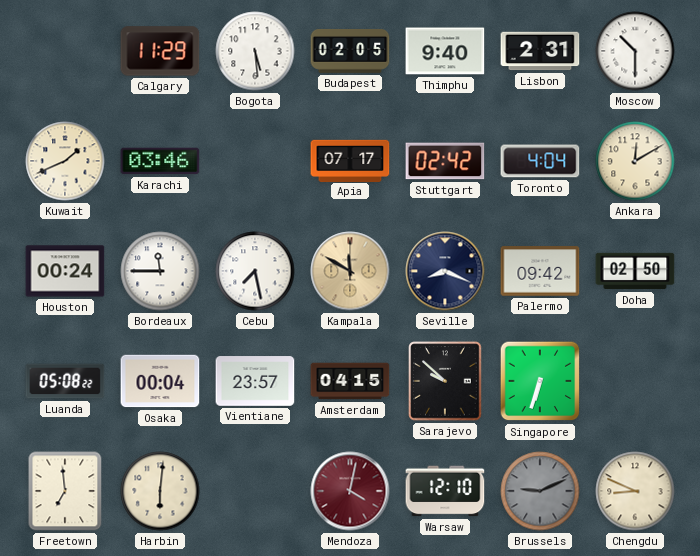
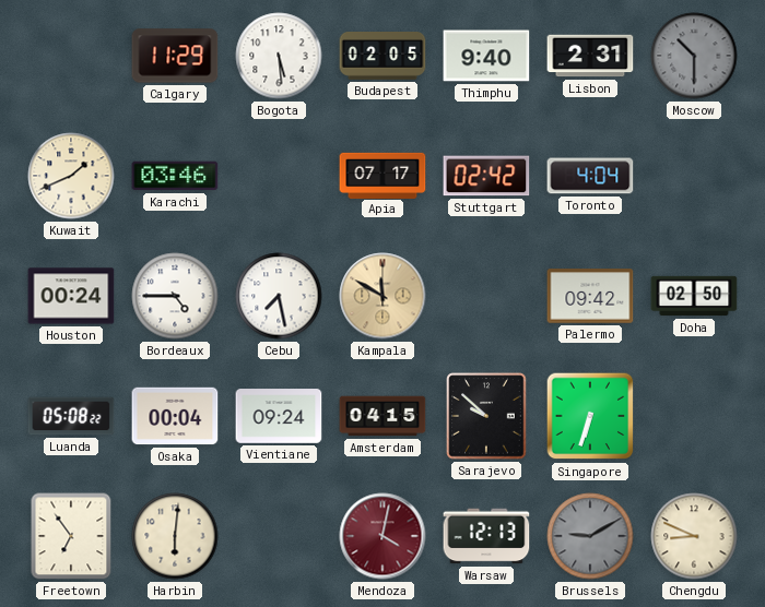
Moscow dial: white -> grey (694, 56)
Ankara: 12:10 -> none (635, 161)
Bordeaux: 11:45 -> 4:45 (175, 296)
Seville: 8:19 -> none (445, 271)
Vientiane: 23:57 -> 09:24 (279, 416)
Freetown: 6:59 -> 6:54 (71, 536)
Warsaw: 12:10 -> 12:13 (486, 536)
Brussels: 9:11 -> 9:10 (590, 536)
